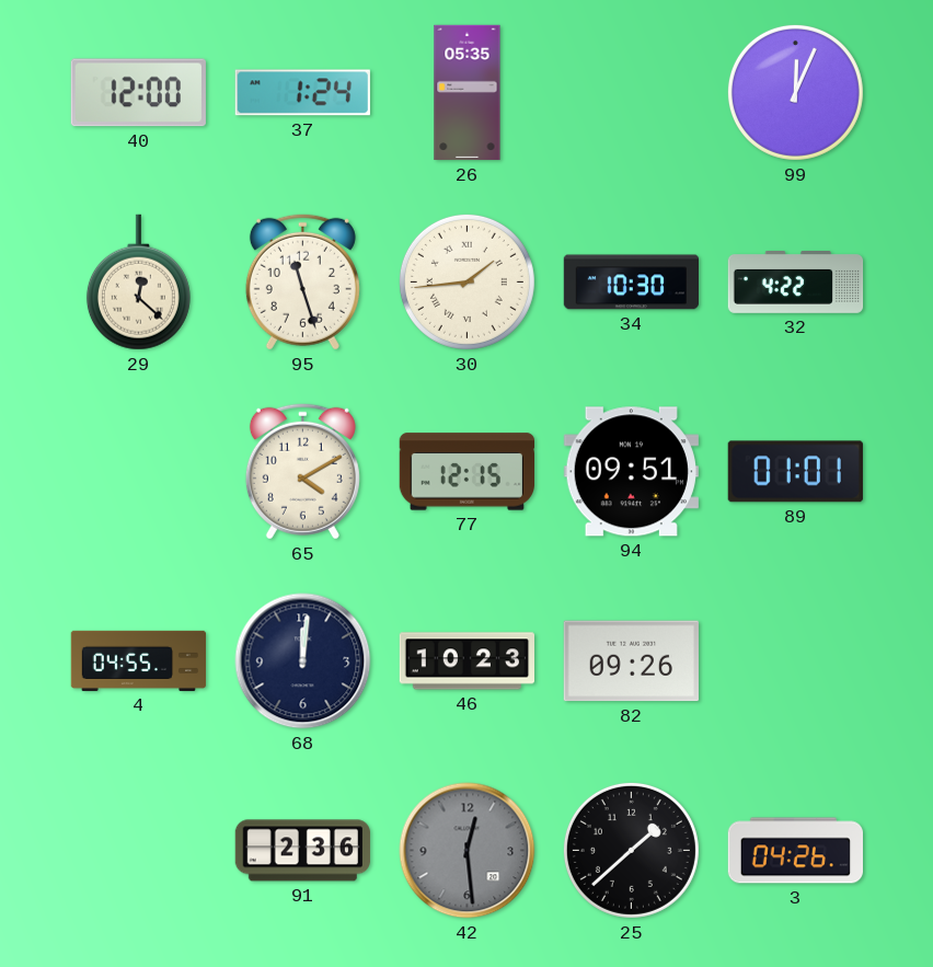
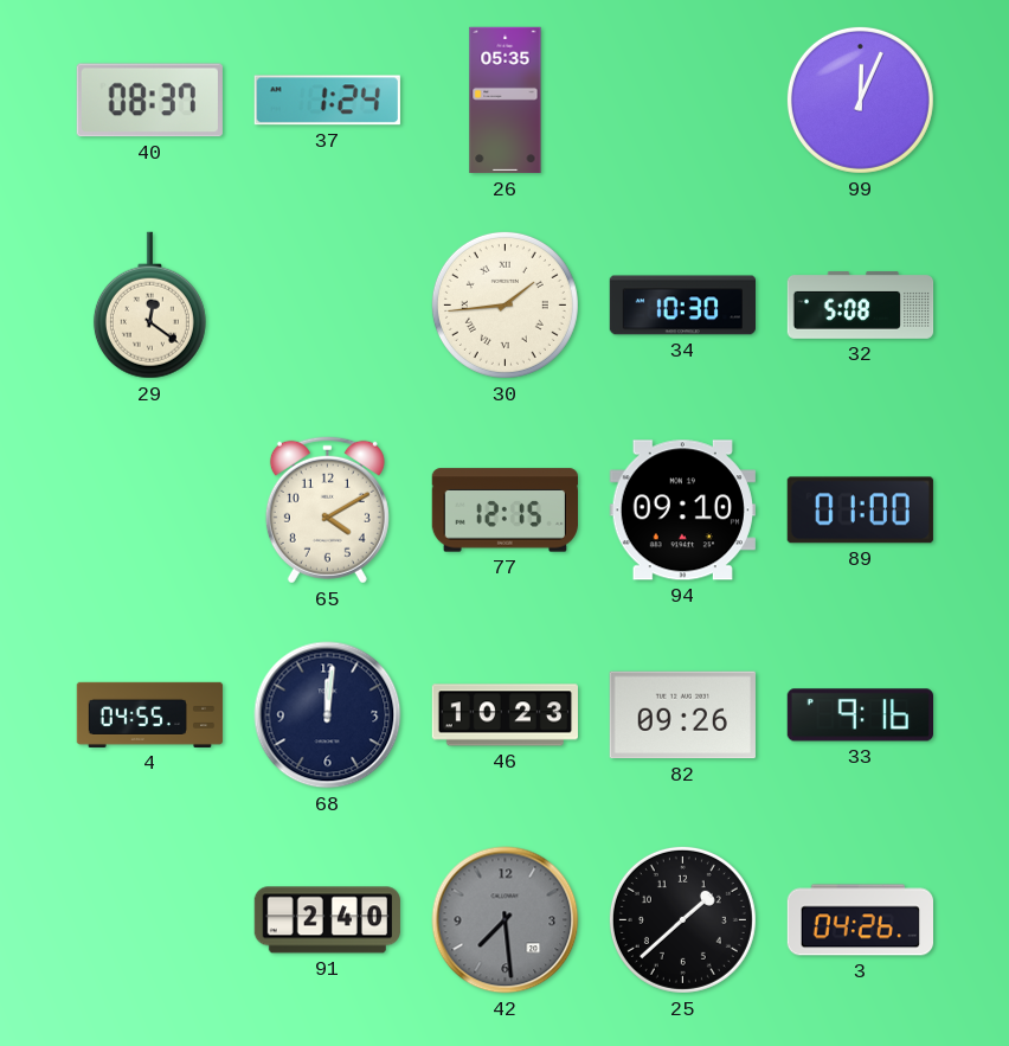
40: 12:00 -> 08:37 (149, 101)
29: 12:22 -> 12:21 (149, 306)
95: 11:27 -> none (302, 281)
32: 4:22 -> 5:08 (861, 306)
94: 09:51 -> 09:10 (682, 511)
89: 01:01 -> 01:00 (860, 511)
33: none -> 9:16 (860, 715)
91: 2:36 -> 2:40 (327, 920)
42: 12:29 -> 7:29 (506, 920)
